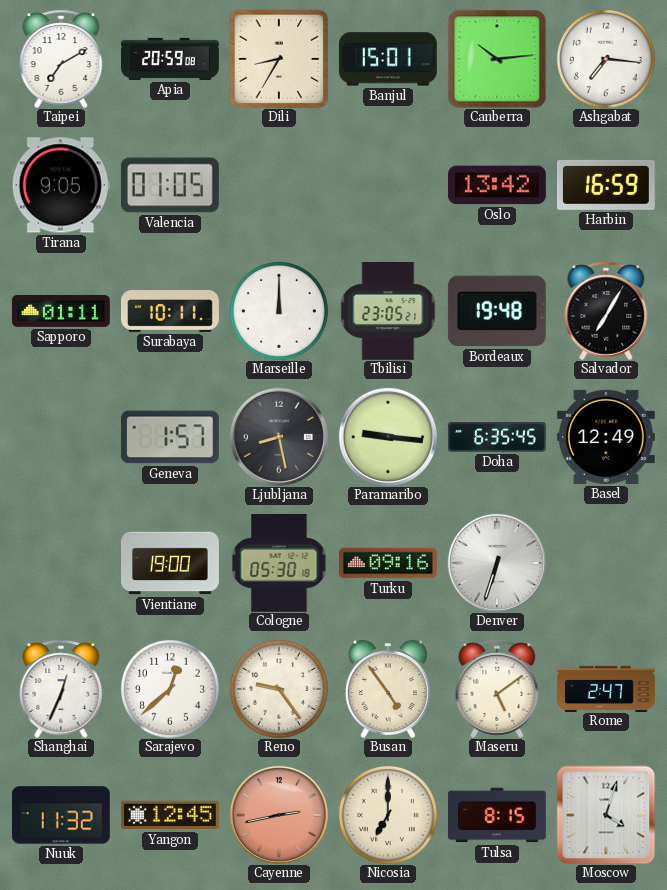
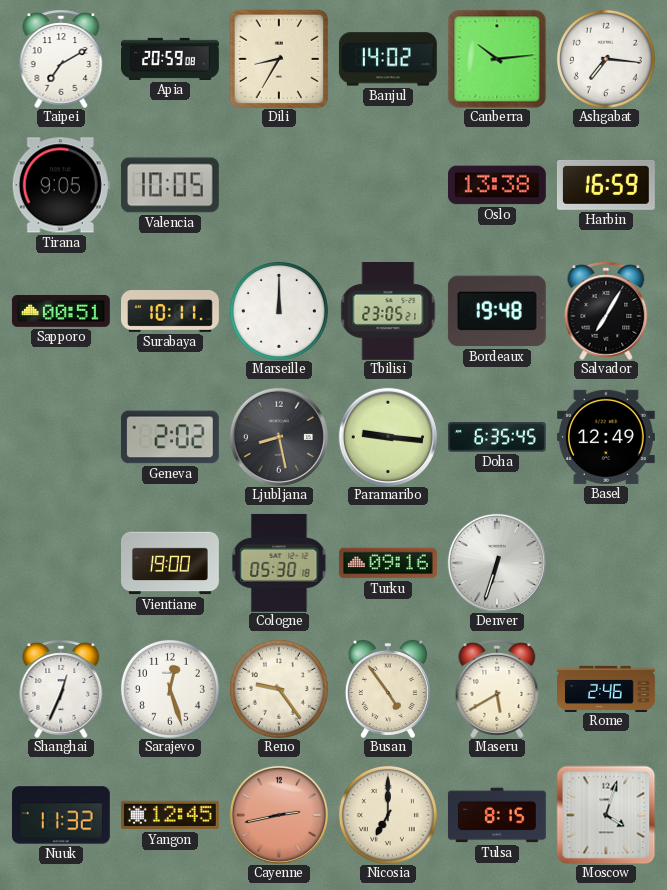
Banjul: 15:01 -> 14:02 (388, 59)
Valencia: 01:05 -> 10:05 (170, 185)
Oslo: 13:42 -> 13:38 (497, 185)
Sapporo: 01:11 -> 00:51 (61, 311)
Geneva: 1:57 -> 2:02 (170, 437)
Sarajevo: 12:38 -> 12:27 (170, 689)
Maseru: 5:09 -> 5:40 (497, 689)
Rome: 2:47 -> 2:46 (607, 688)
